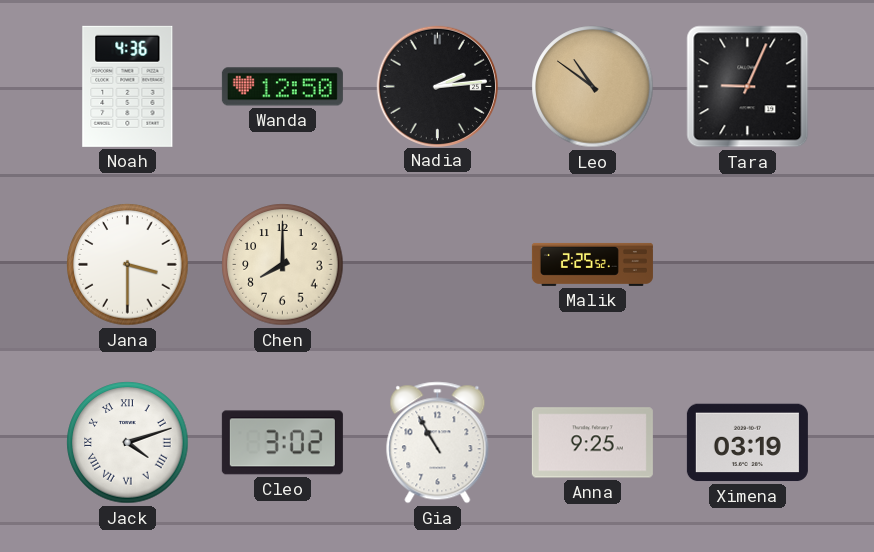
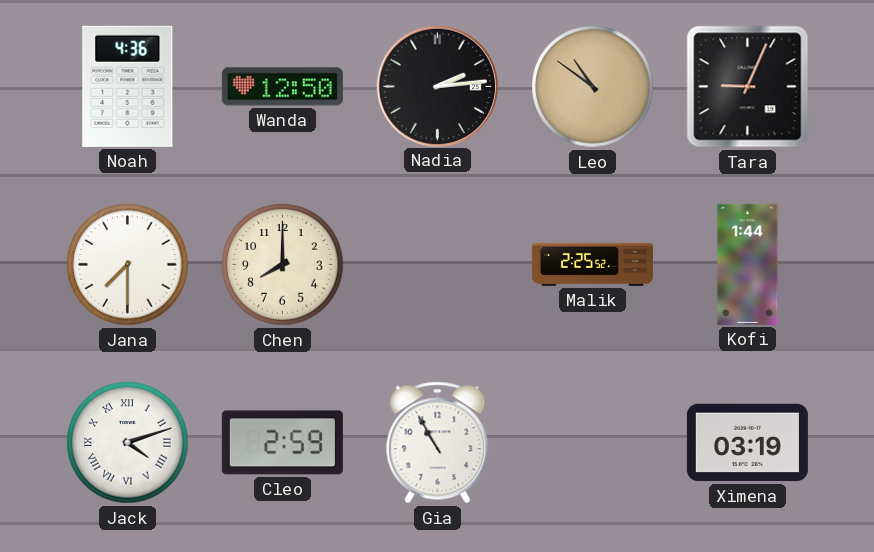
Jana: 3:30 -> 7:30 (128, 265)
Kofi: none -> 1:44 (748, 264)
Cleo: 3:02 -> 2:59 (282, 443)
Anna: 9:25 -> none (592, 443)
